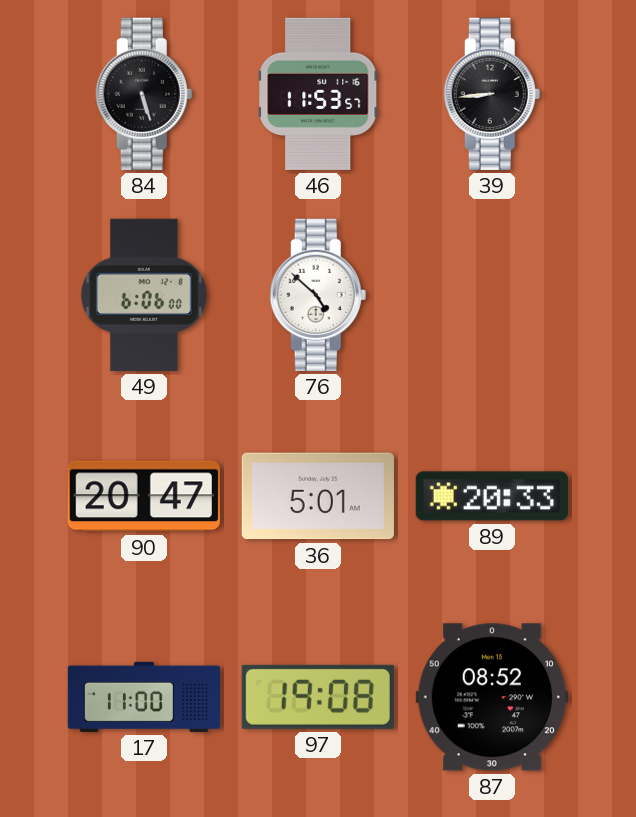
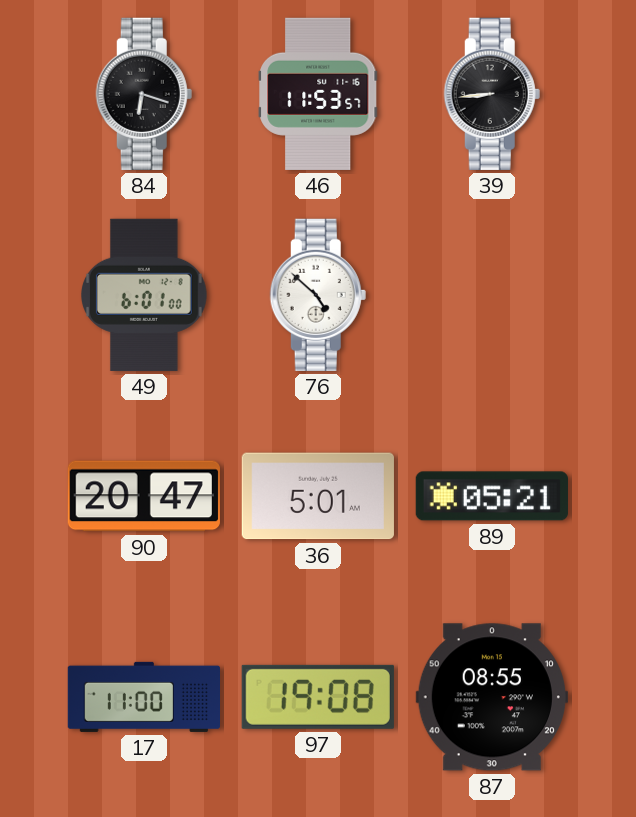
84: 5:27 -> 6:18 (144, 94)
49: 6:06 -> 6:01 (144, 295)
89: 20:33 -> 05:21 (492, 496)
87: 08:52 -> 08:55 (492, 697)
